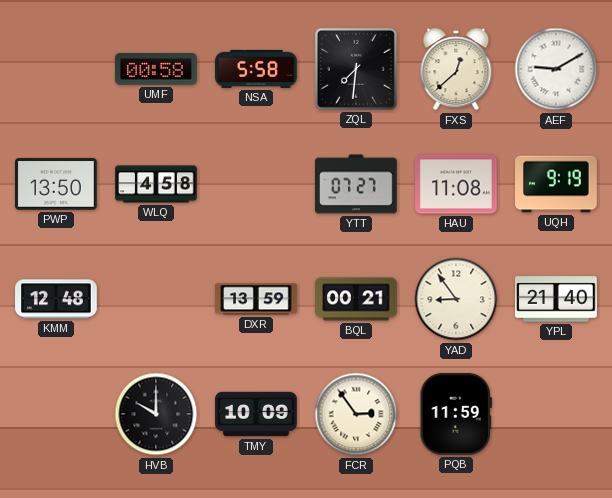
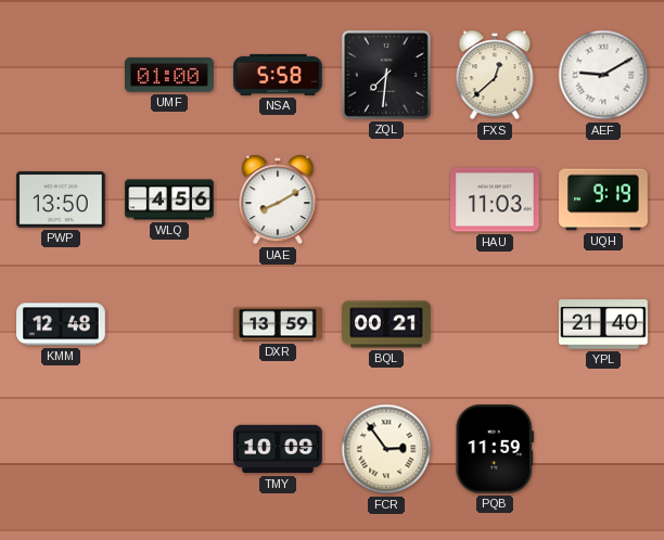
UMF: 00:58 -> 01:00 (169, 75)
WLQ: 4:58 -> 4:56 (169, 200)
UAE: none -> 8:10 (278, 200)
YTT: 07:27 -> none (356, 184)
HAU: 11:08 -> 11:03 (495, 200)
YAD: 8:54 -> none (456, 299)
HVB: 10:00 -> none (156, 414)
